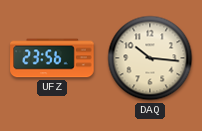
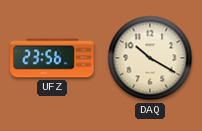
DAQ: 10:16 -> 10:20 (150, 58)
